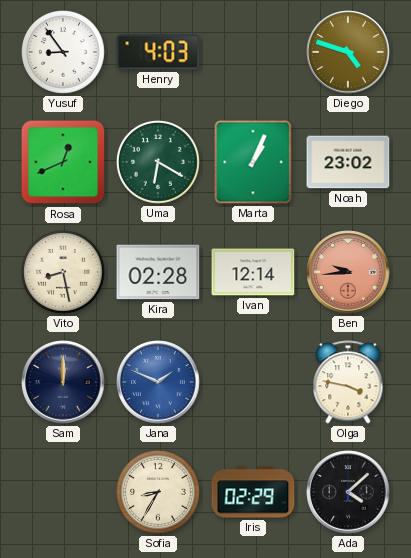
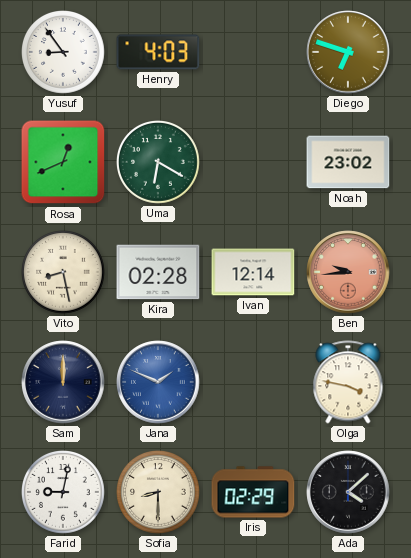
Diego: 4:48 -> 6:48 (348, 52)
Marta: 1:04 -> none (253, 162)
Farid: none -> 9:02 (64, 493)
Sofia: 8:35 -> 8:30 (159, 493)
